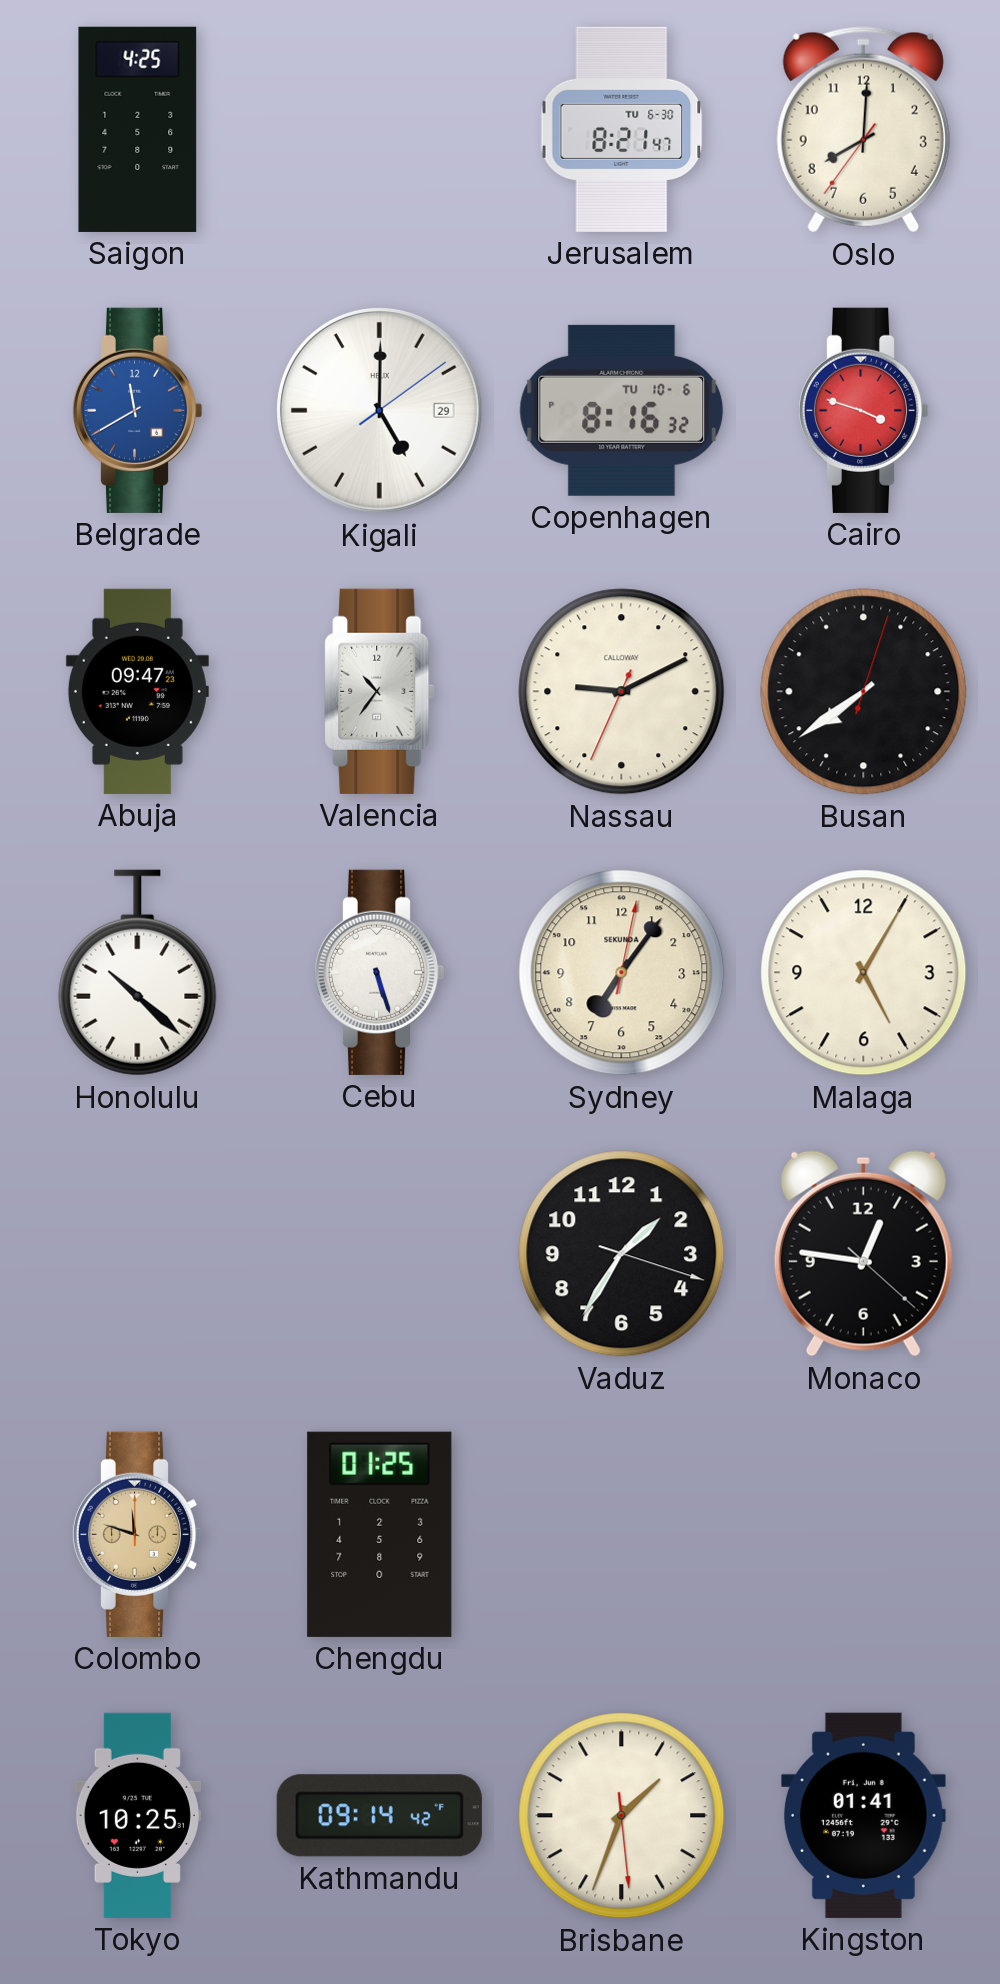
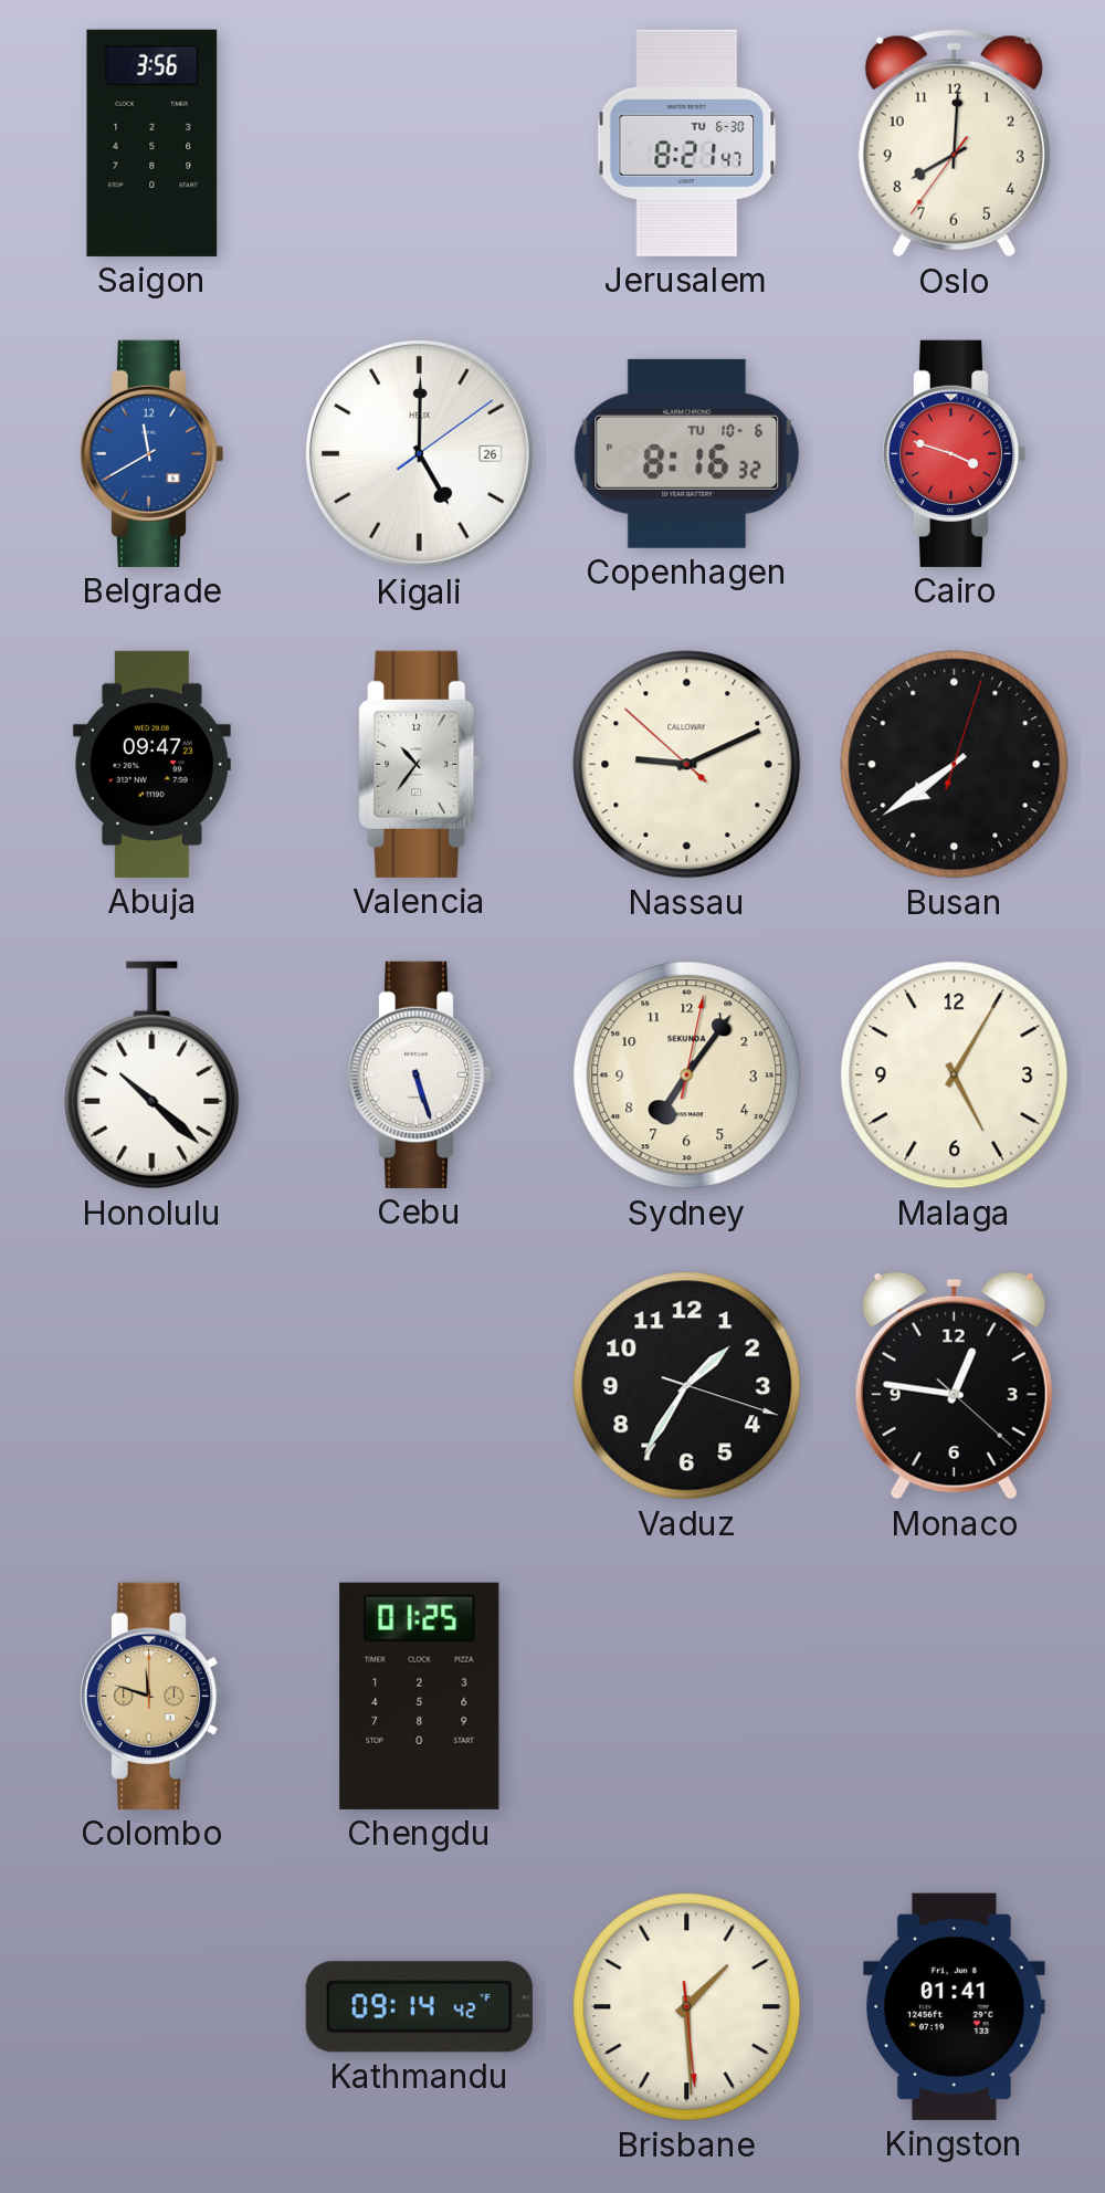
Saigon: 4:25 -> 3:56 (152, 143)
Kigali date: 29 -> 26 (419, 453)
Nassau: 9:10:34 -> 9:10:52 (687, 765)
Tokyo: 10:25 -> none (137, 1815)
Brisbane: 1:33 -> 1:29 (687, 2007)
